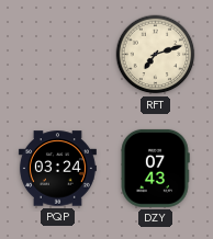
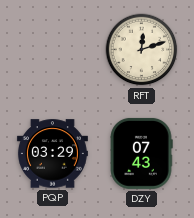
RFT: 7:12 -> 12:12 (142, 50)
PQP: 03:24 -> 03:29 (52, 154)
